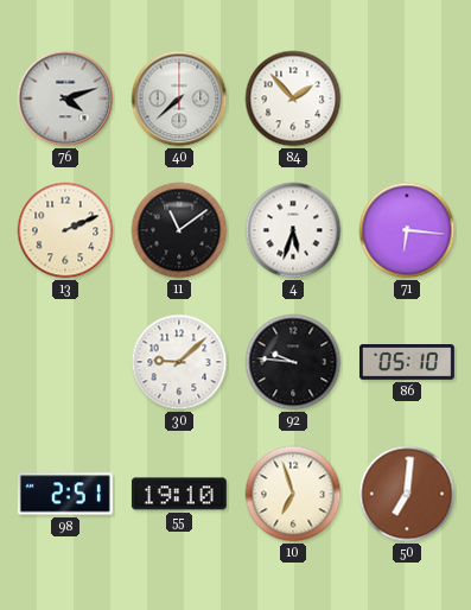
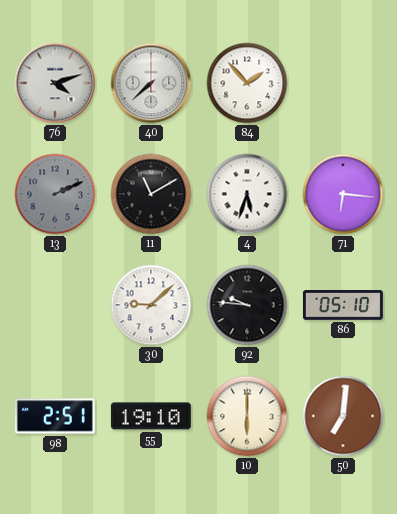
13 dial: cream -> grey (55, 194)
11: 11:09 -> 11:10 (151, 194)
10: 6:57 -> 6:00 (247, 416)
